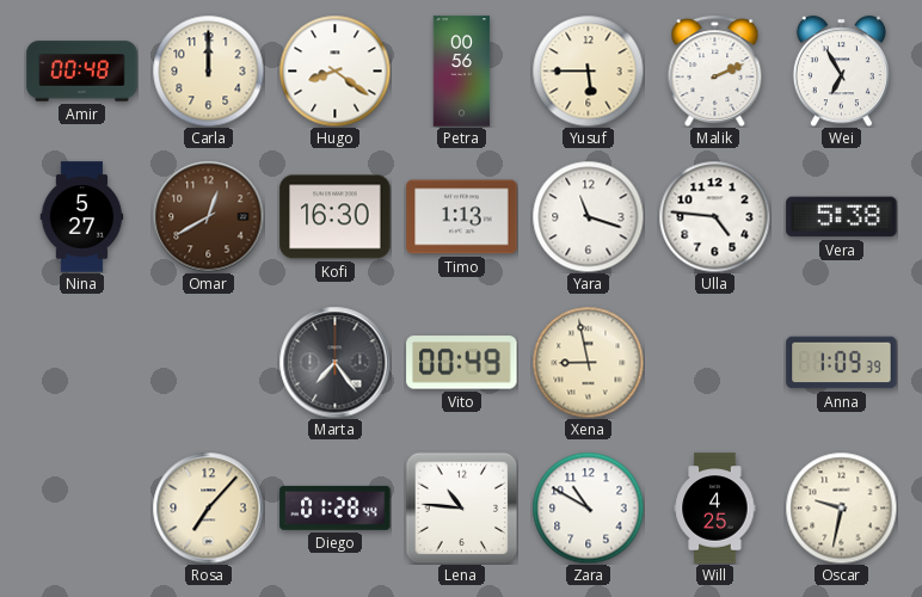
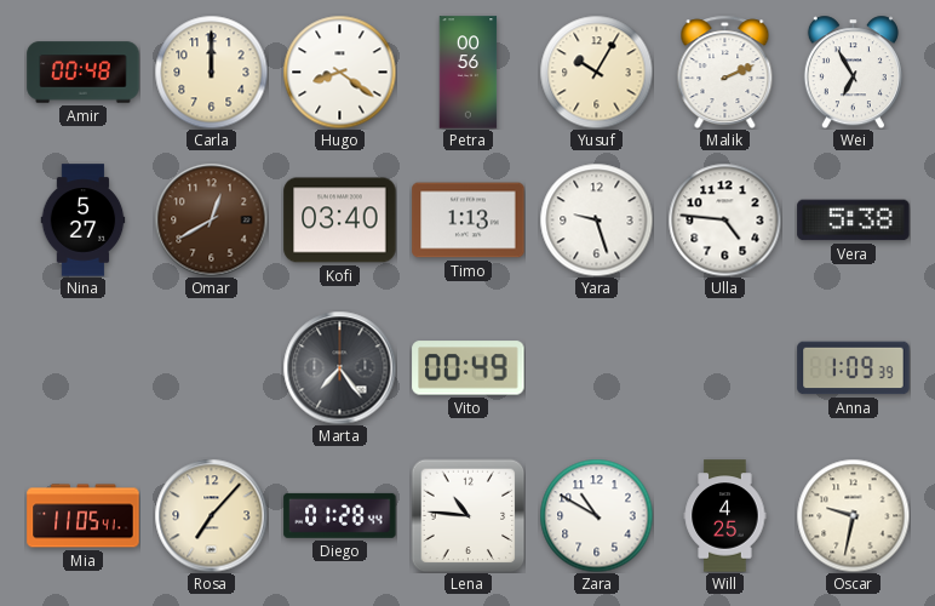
Yusuf: 5:45 -> 10:05 (596, 72)
Kofi: 16:30 -> 03:40 (340, 221)
Yara: 11:18 -> 9:27 (596, 219)
Xena: 8:58 -> none (588, 362)
Mia: none -> 11:05 (84, 516)
